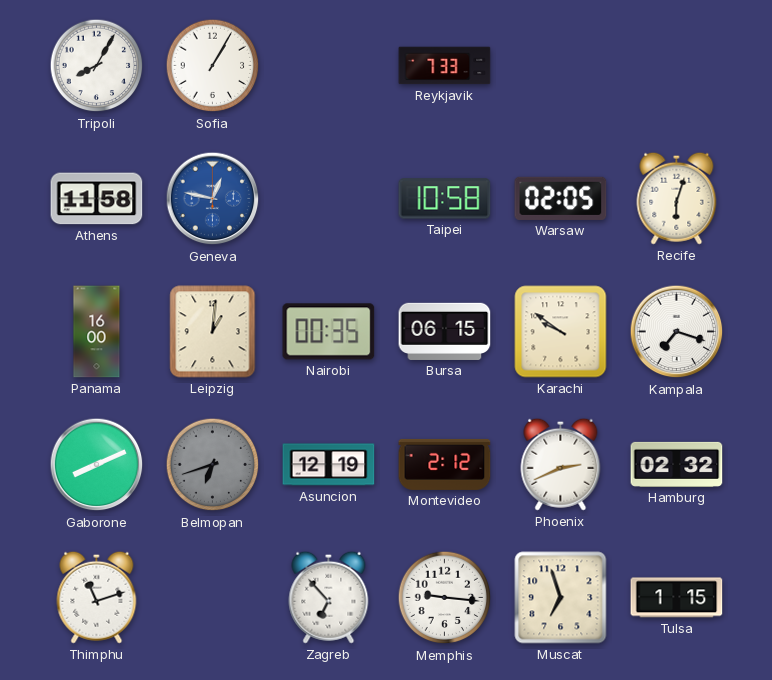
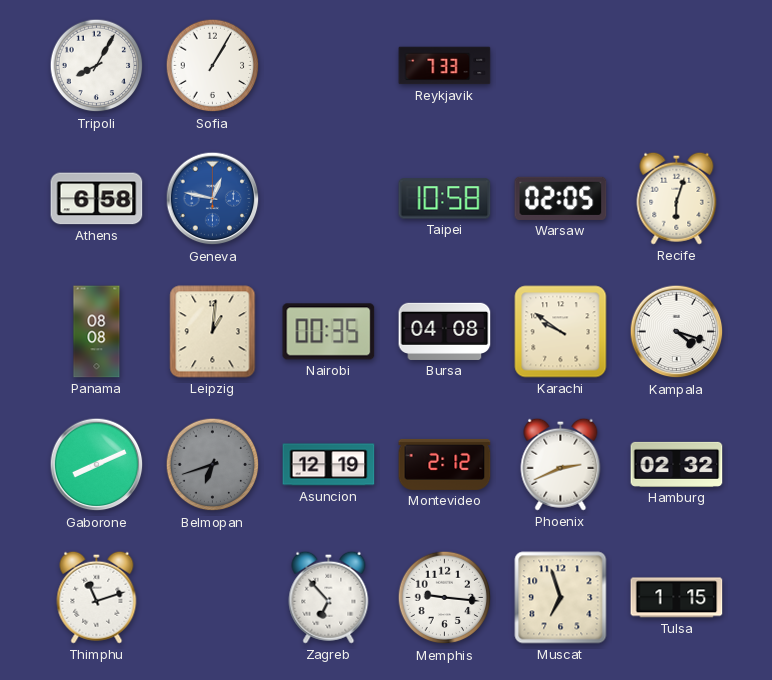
Athens: 11:58 -> 6:58 (97, 199)
Panama: 16:00 -> 08:08 (97, 332)
Bursa: 06:15 -> 04:08 (445, 331)
Kampala: 7:18 -> 4:18 (677, 332)
